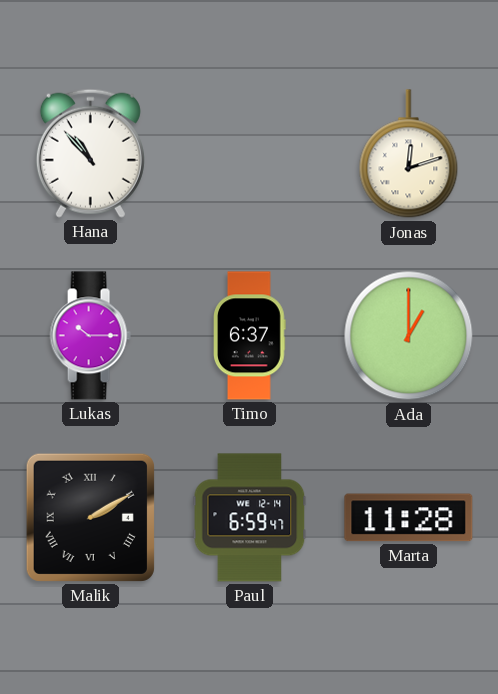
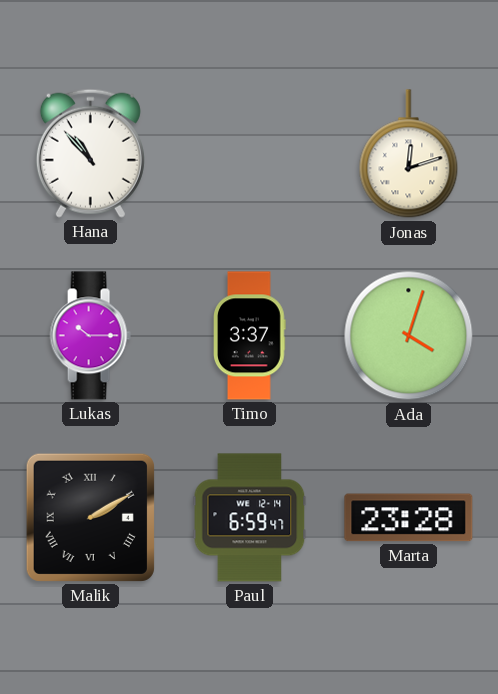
Timo: 6:37 -> 3:37 (250, 336)
Ada: 1:00 -> 4:03 (409, 336)
Marta: 11:28 -> 23:28 (409, 518)
